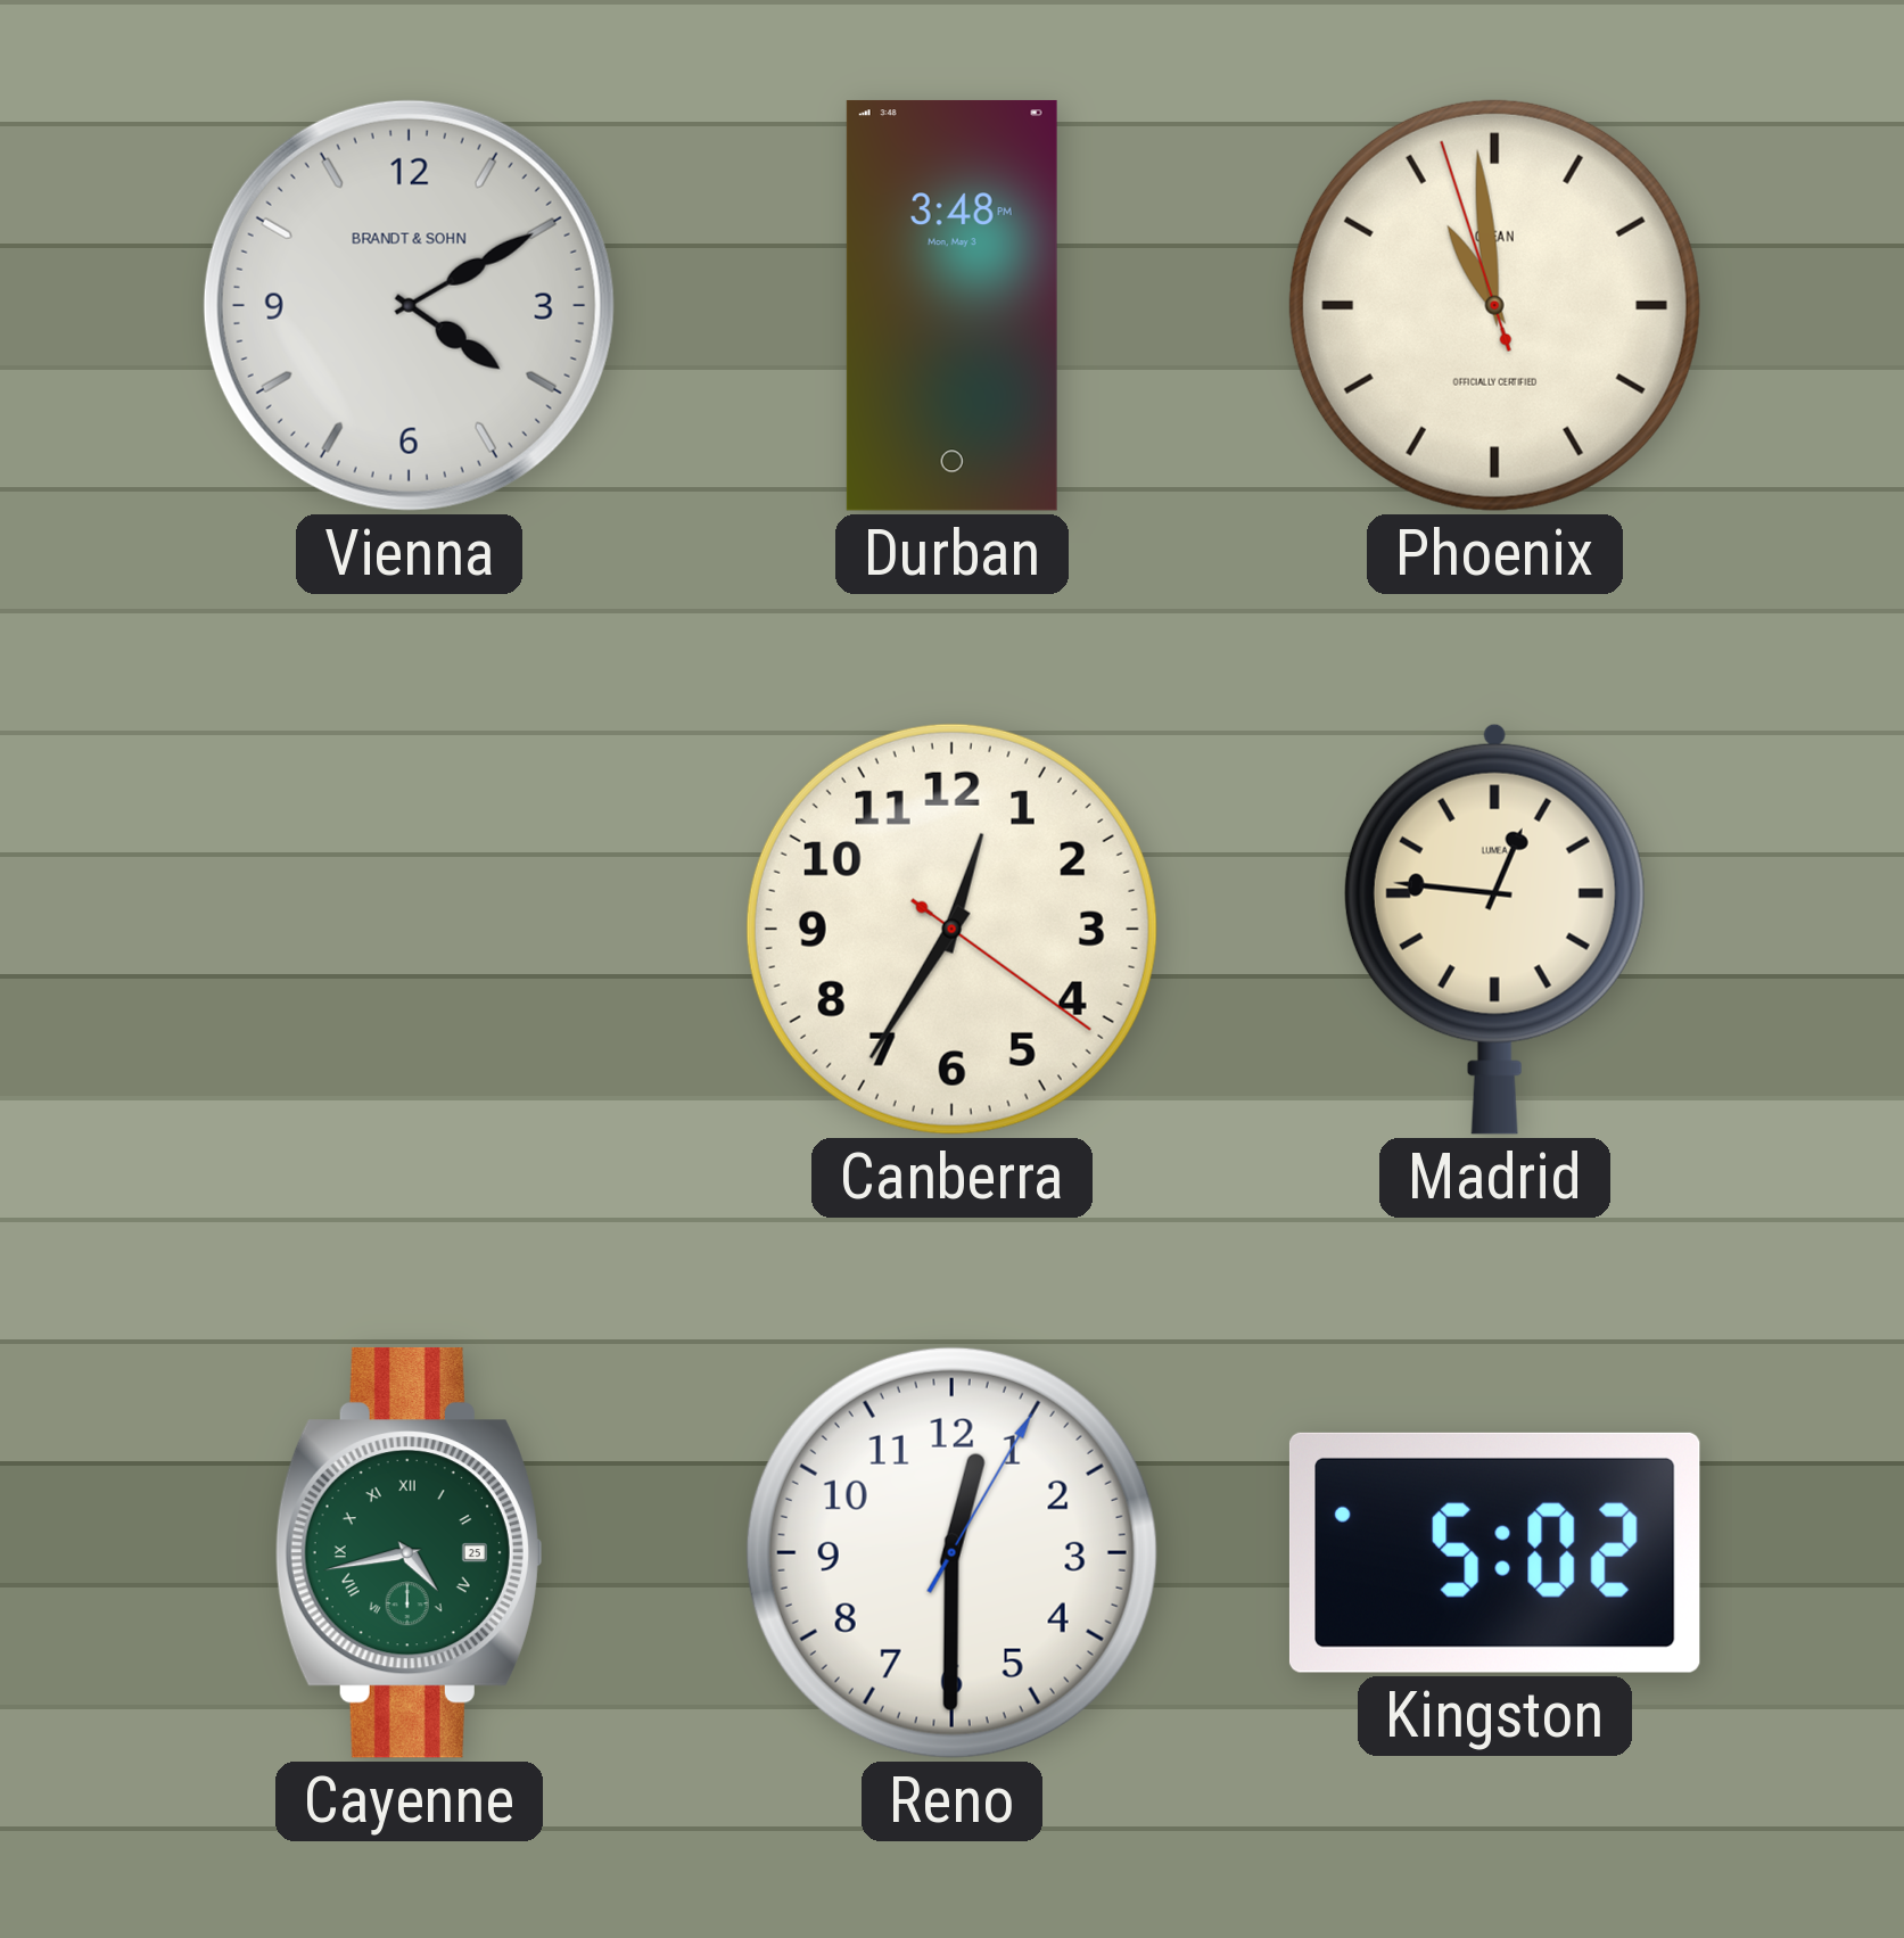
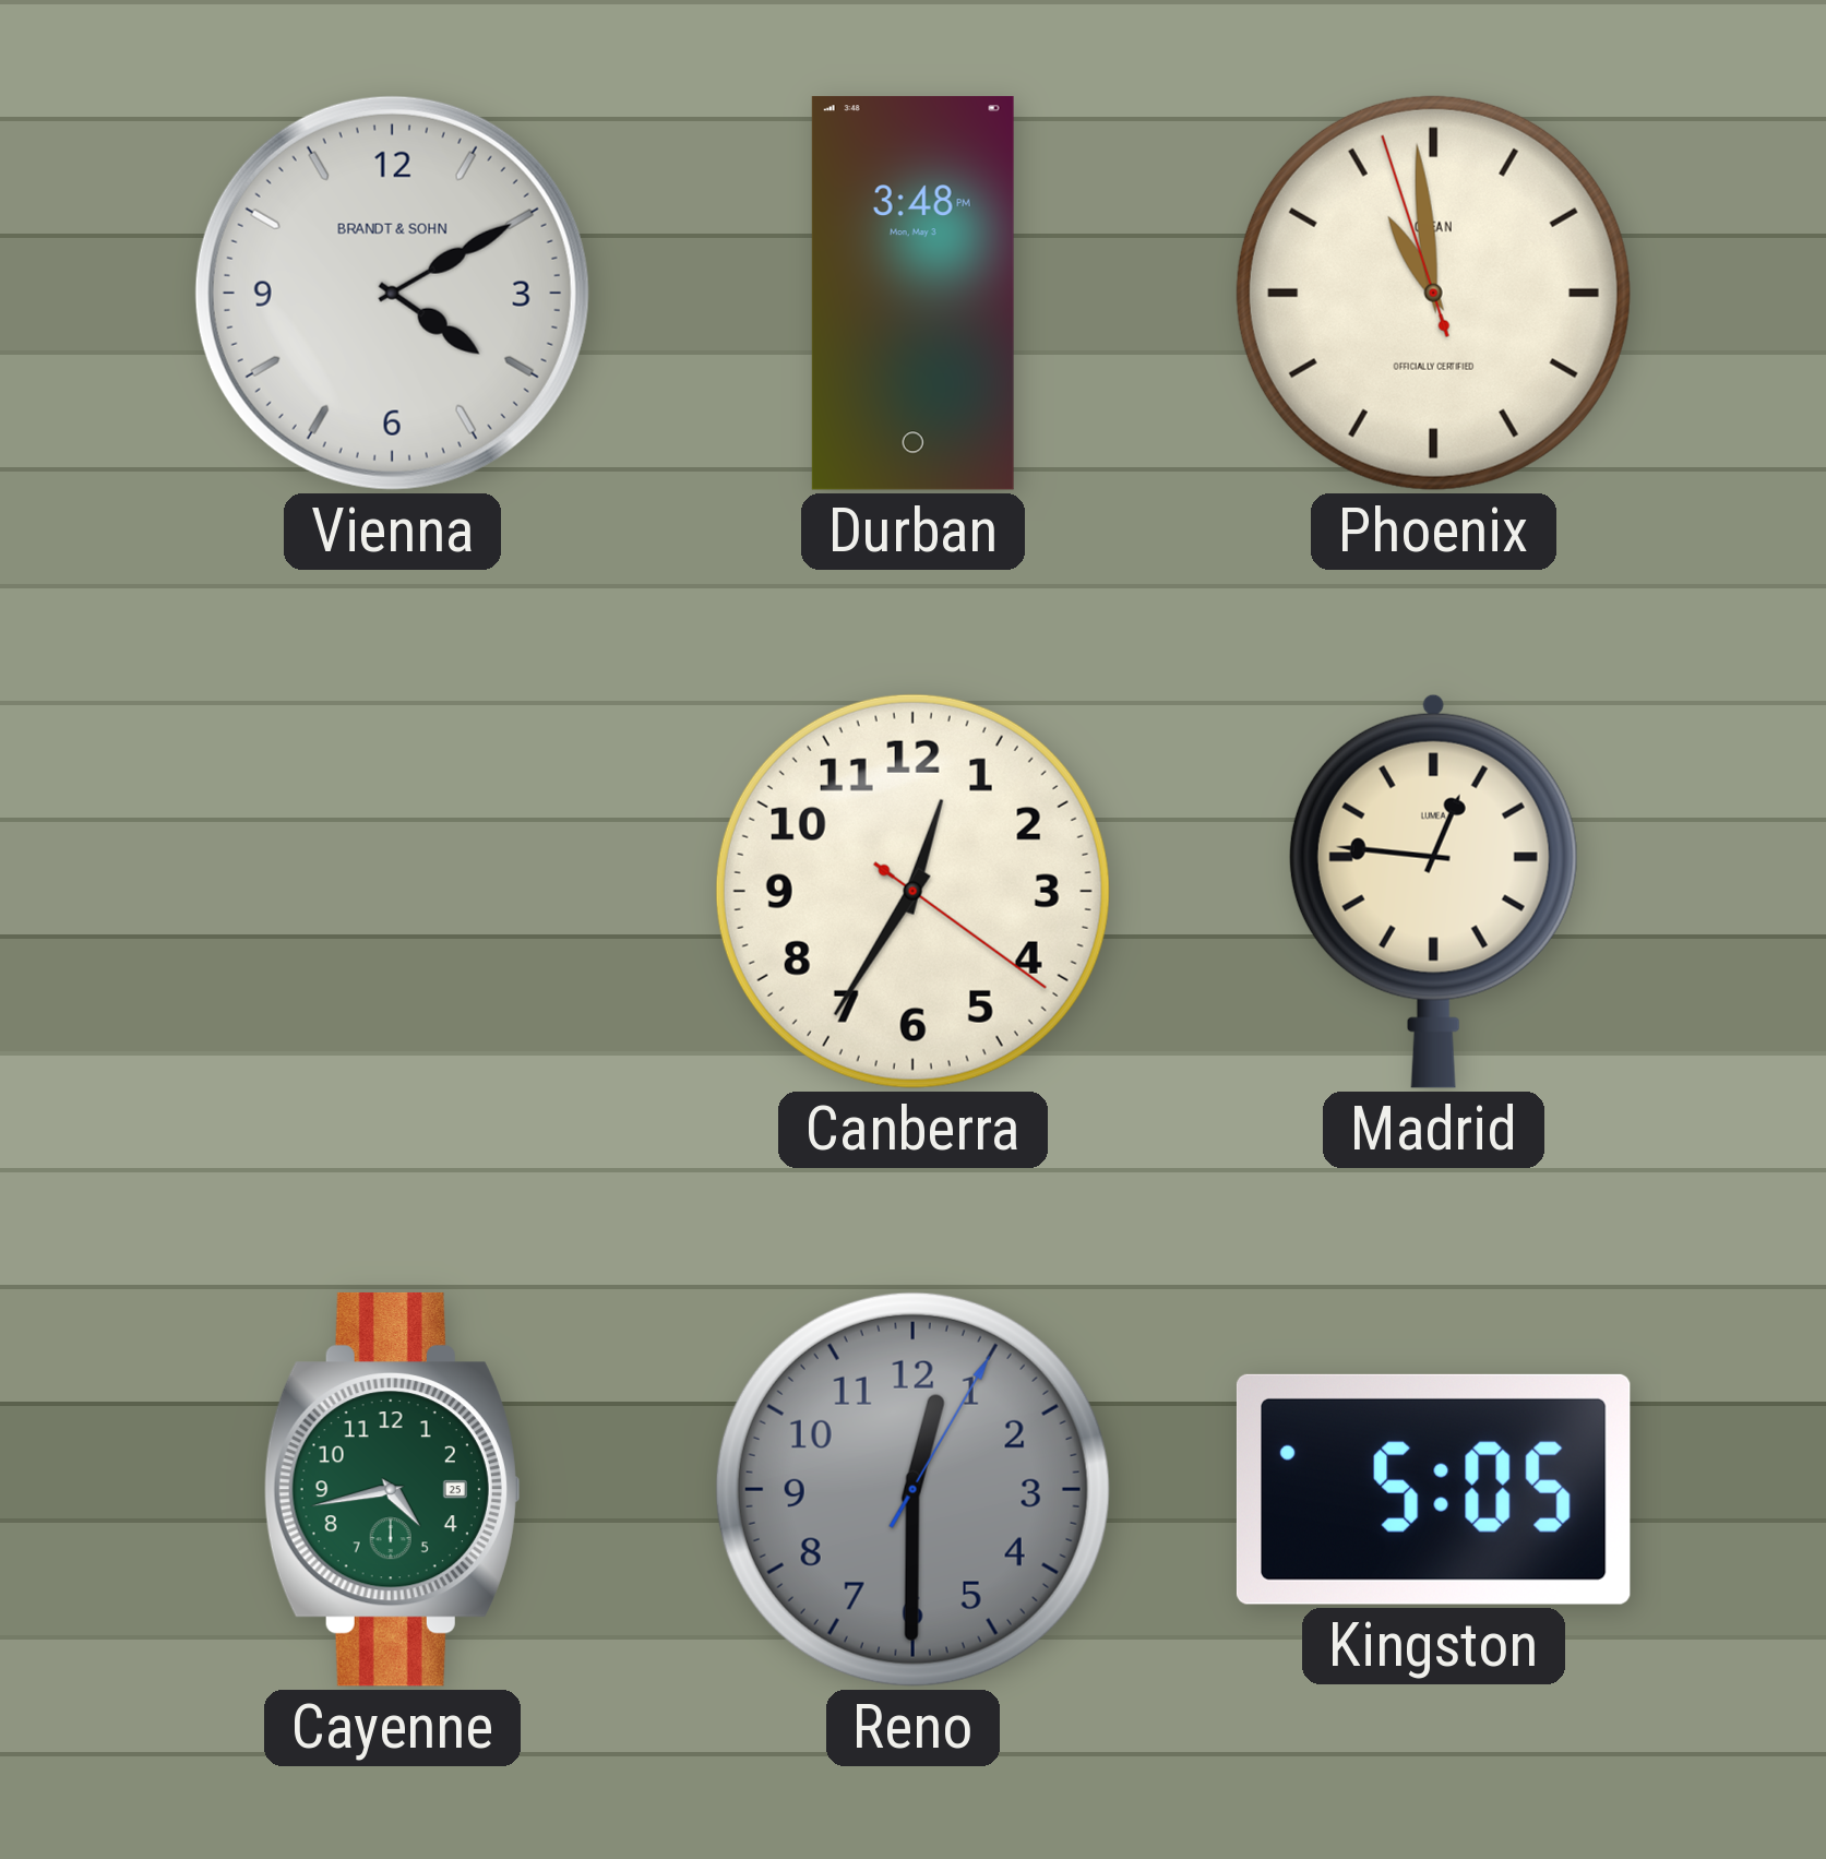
Cayenne numerals: Roman -> Arabic (392, 1489)
Reno dial: white -> grey (912, 1489)
Kingston: 5:02 -> 5:05 (1433, 1489)
